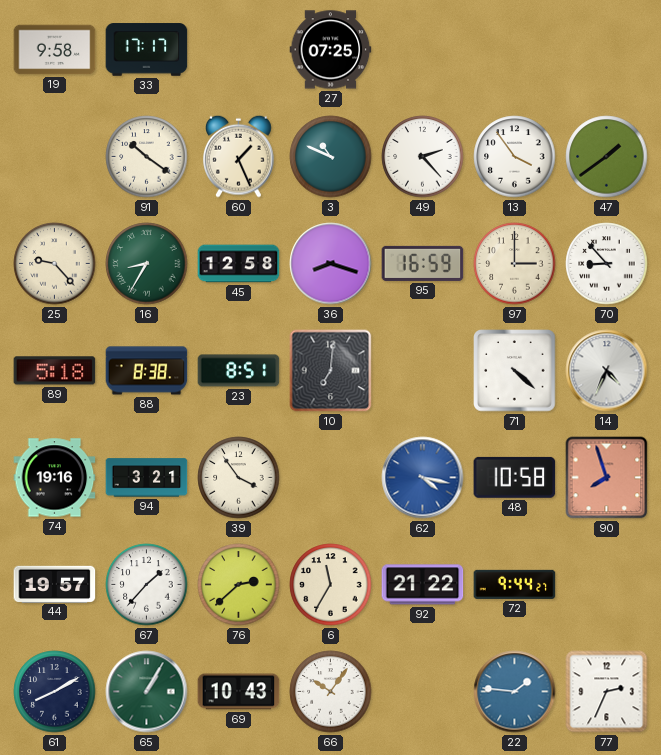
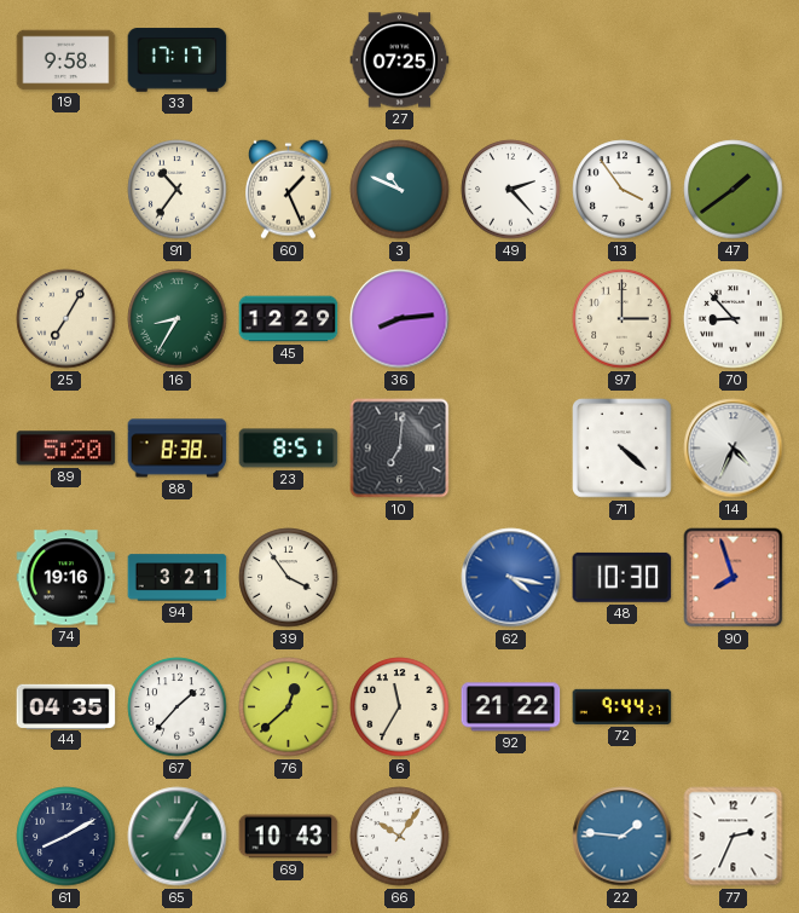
91: 10:21 -> 10:36 (178, 190)
25: 9:23 -> 7:05 (66, 319)
45: 12:58 -> 12:29 (289, 319)
36: 8:18 -> 8:14 (400, 319)
95: 16:59 -> none (423, 263)
89: 5:18 -> 5:20 (66, 449)
48: 10:58 -> 10:30 (623, 577)
44: 19:57 -> 04:35 (66, 706)
76: 2:38 -> 12:38 (289, 707)
